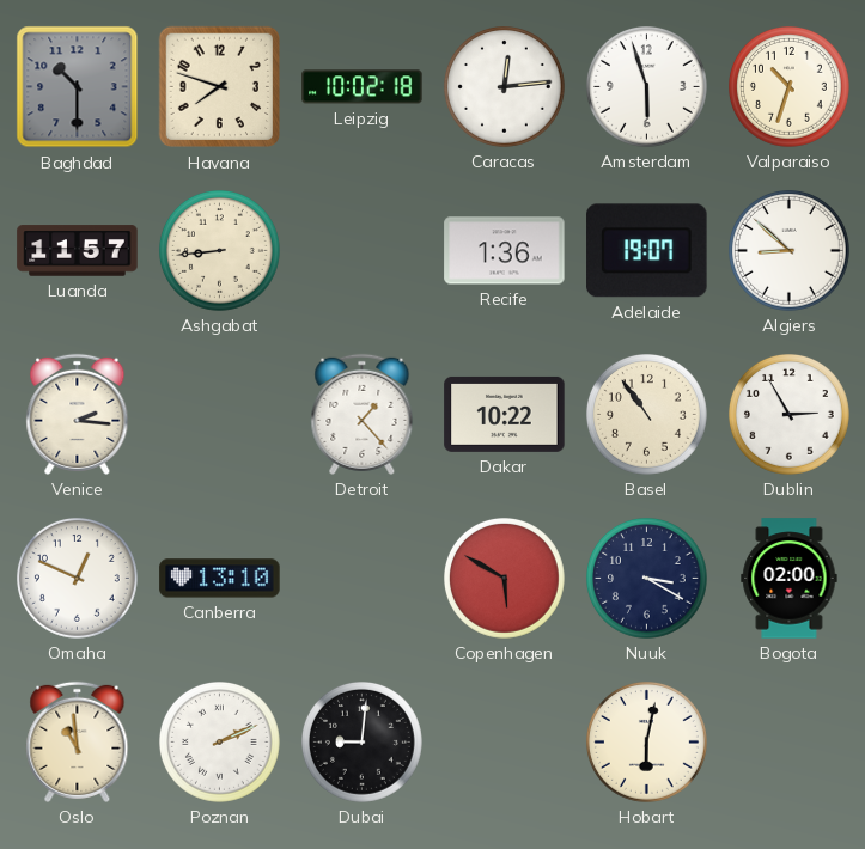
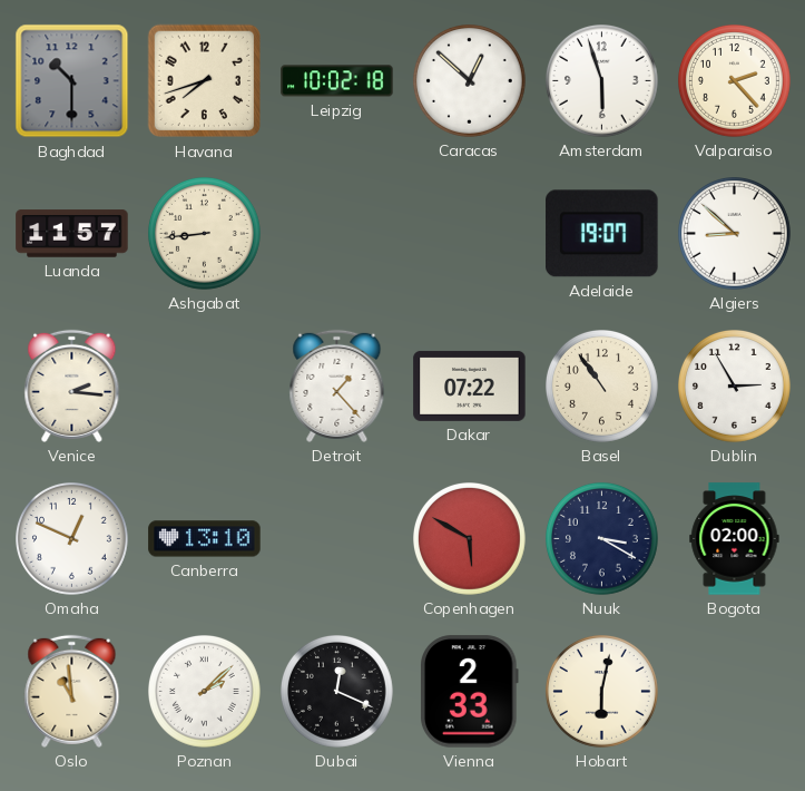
Havana: 7:48 -> 7:42 (205, 81)
Caracas: 12:14 -> 12:52 (470, 81)
Valparaiso: 10:33 -> 2:23 (735, 81)
Recife: 1:36 -> none (505, 251)
Dakar: 10:22 -> 07:22 (470, 385)
Poznan: 2:11 -> 2:08 (205, 692)
Dubai: 9:01 -> 12:19 (337, 692)
Vienna: none -> 2:33 (470, 692)
